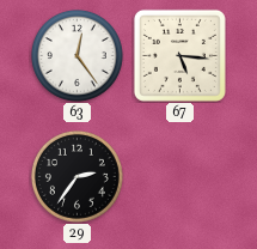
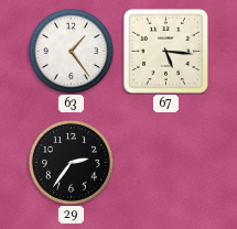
63: 12:24 -> 1:24 (71, 51)
